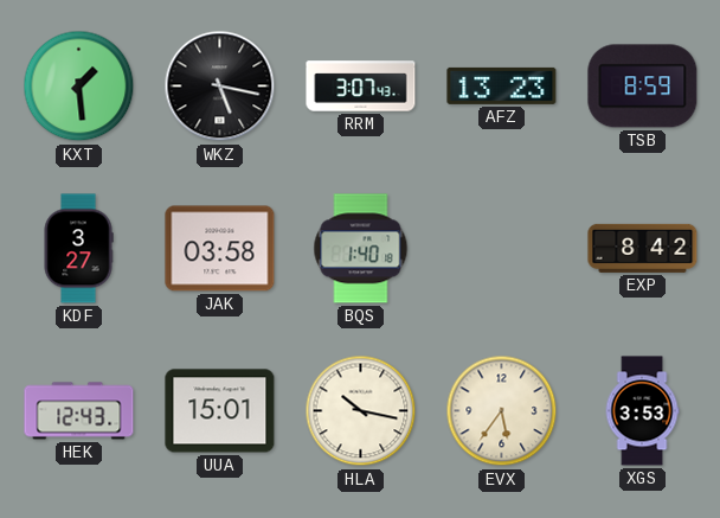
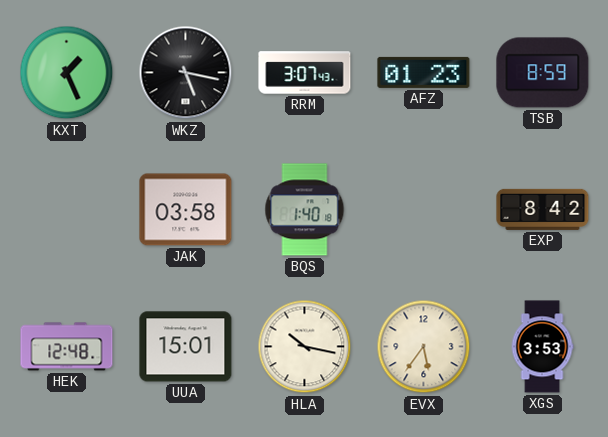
KXT: 1:29 -> 1:26 (67, 73)
AFZ: 13:23 -> 01:23 (424, 72)
KDF: 3:27 -> none (78, 249)
HEK: 12:43 -> 12:48 (67, 347)
